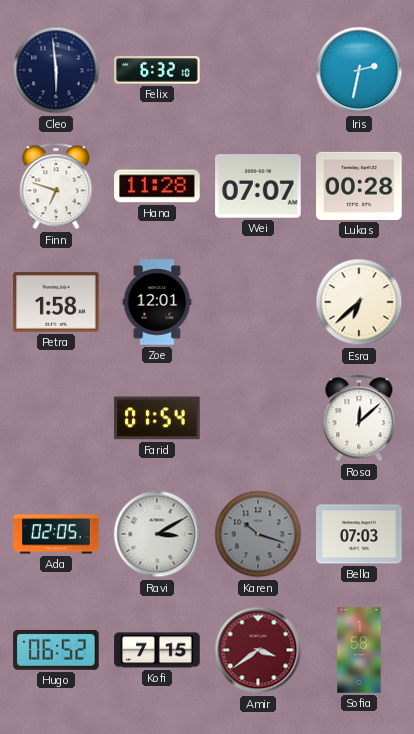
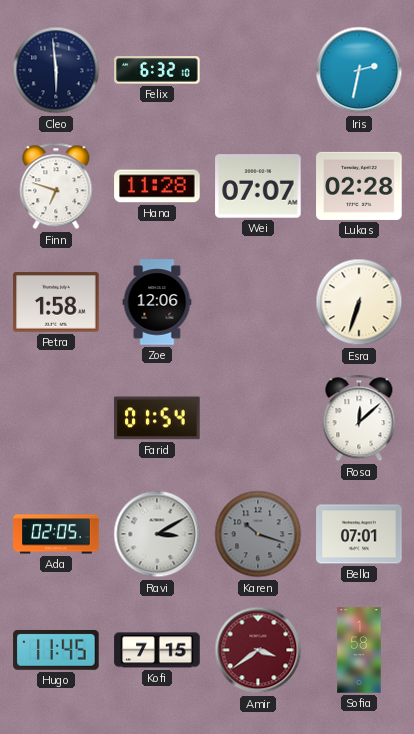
Lukas: 00:28 -> 02:28 (359, 186)
Zoe: 12:01 -> 12:06 (157, 302)
Esra: 6:38 -> 6:33 (359, 302)
Bella: 07:03 -> 07:01 (359, 534)
Hugo: 06:52 -> 11:45 (56, 650)
